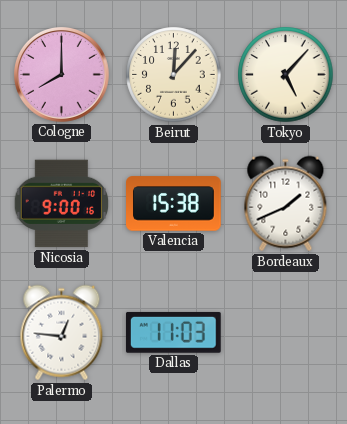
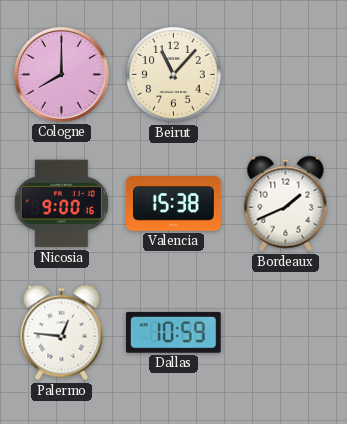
Beirut: 12:07 -> 11:07 (174, 75)
Tokyo: 5:07 -> none (286, 75)
Dallas: 11:03 -> 10:59 (173, 332)
